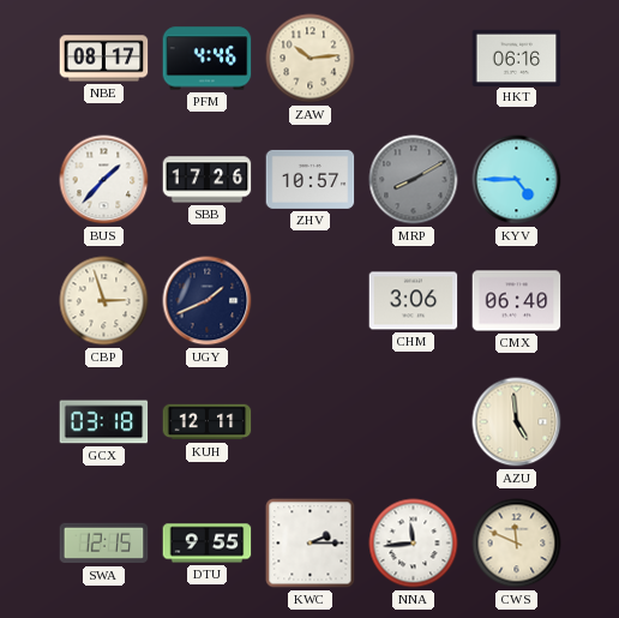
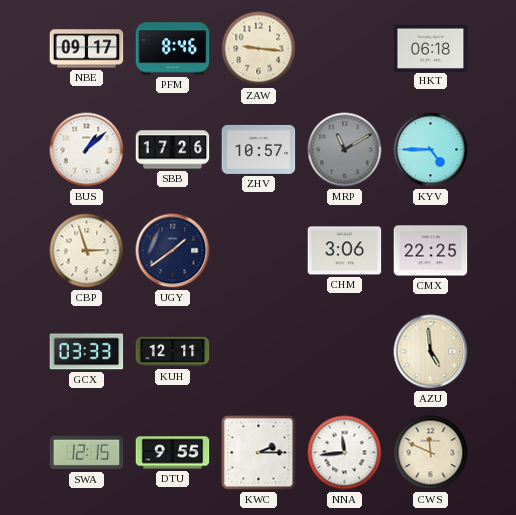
NBE: 08:17 -> 09:17 (87, 49)
PFM: 4:46 -> 8:46 (173, 49)
ZAW: 10:14 -> 9:16 (259, 49)
HKT: 06:16 -> 06:18 (431, 48)
BUS: 1:37 -> 1:08 (87, 150)
MRP: 8:10 -> 11:10 (345, 150)
UGY: 1:41 -> 1:39 (173, 251)
CMX: 06:40 -> 22:25 (431, 251)
GCX: 03:18 -> 03:33 (87, 352)
